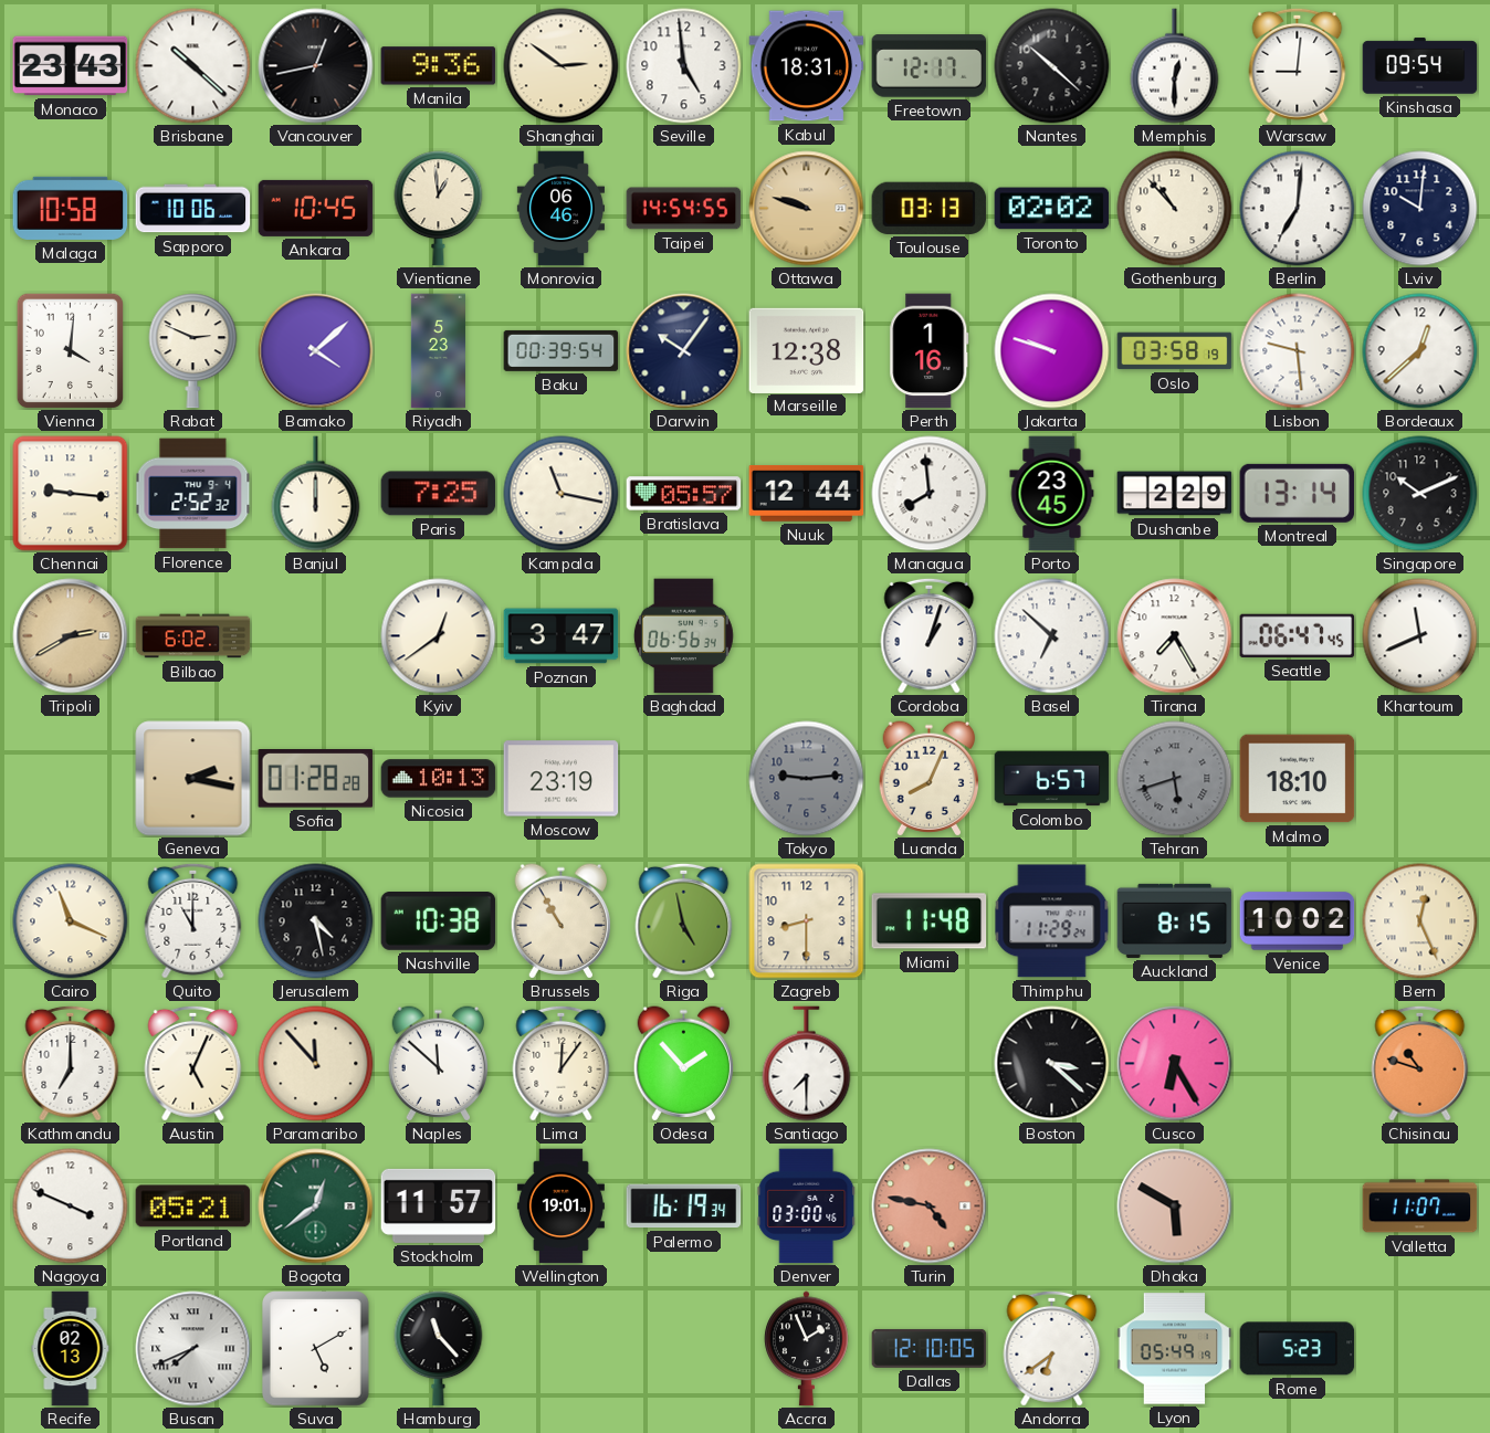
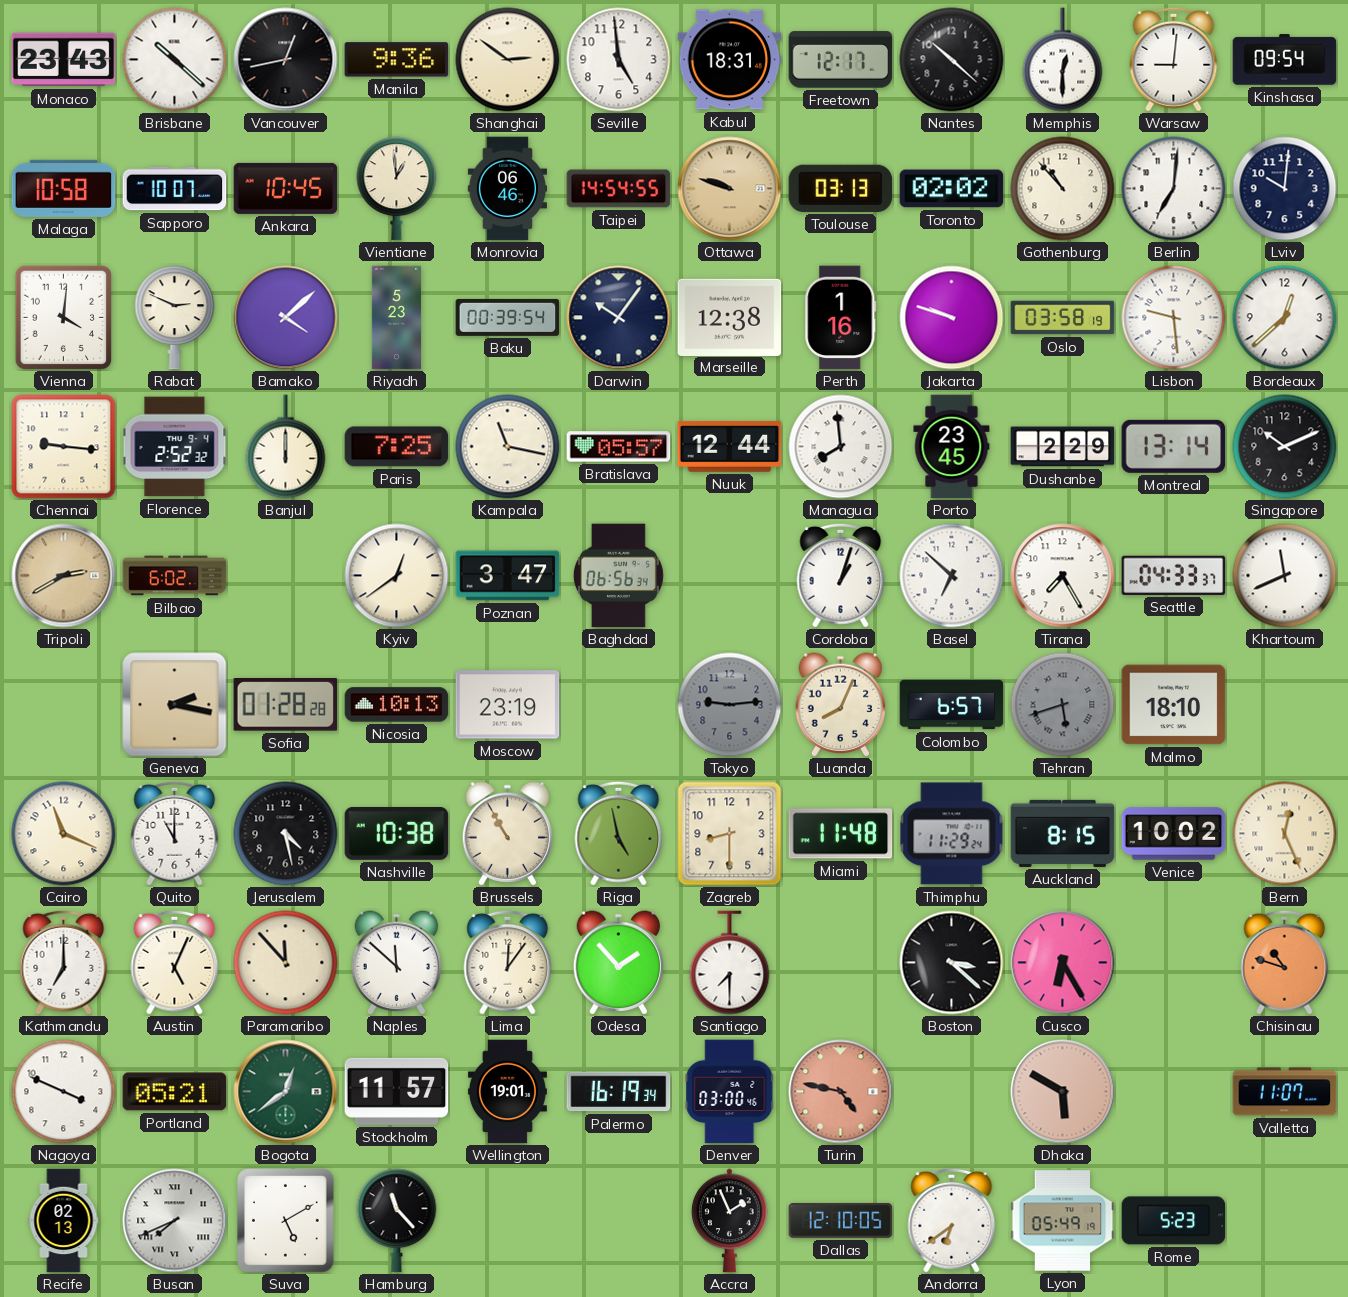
Sapporo: 10:06 -> 10:07 (175, 189)
Seattle: 06:47 -> 04:33 (1174, 575)
